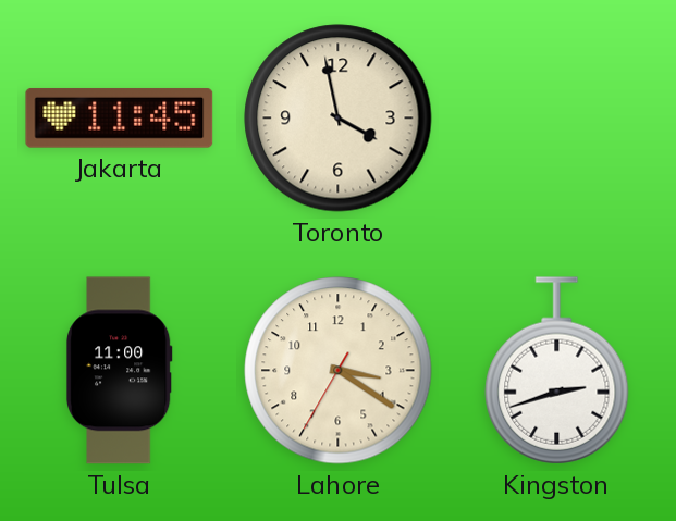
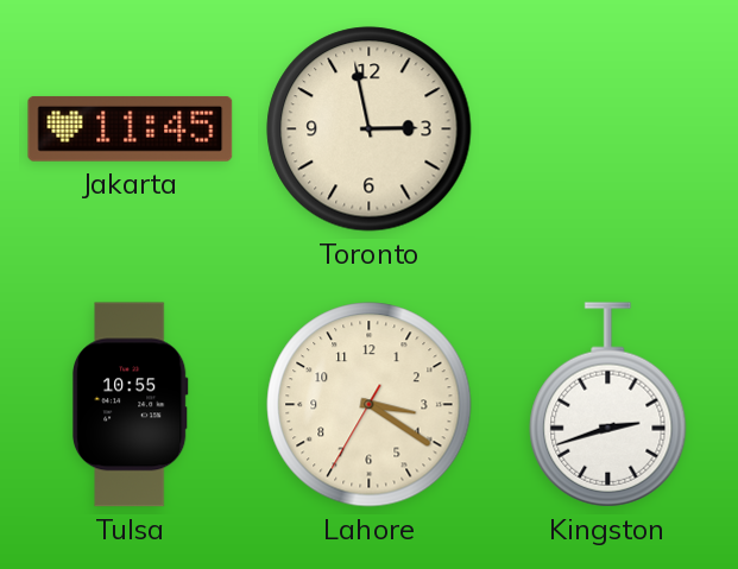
Toronto: 3:58 -> 2:58 (370, 129)
Tulsa: 11:00 -> 10:55 (130, 405)
